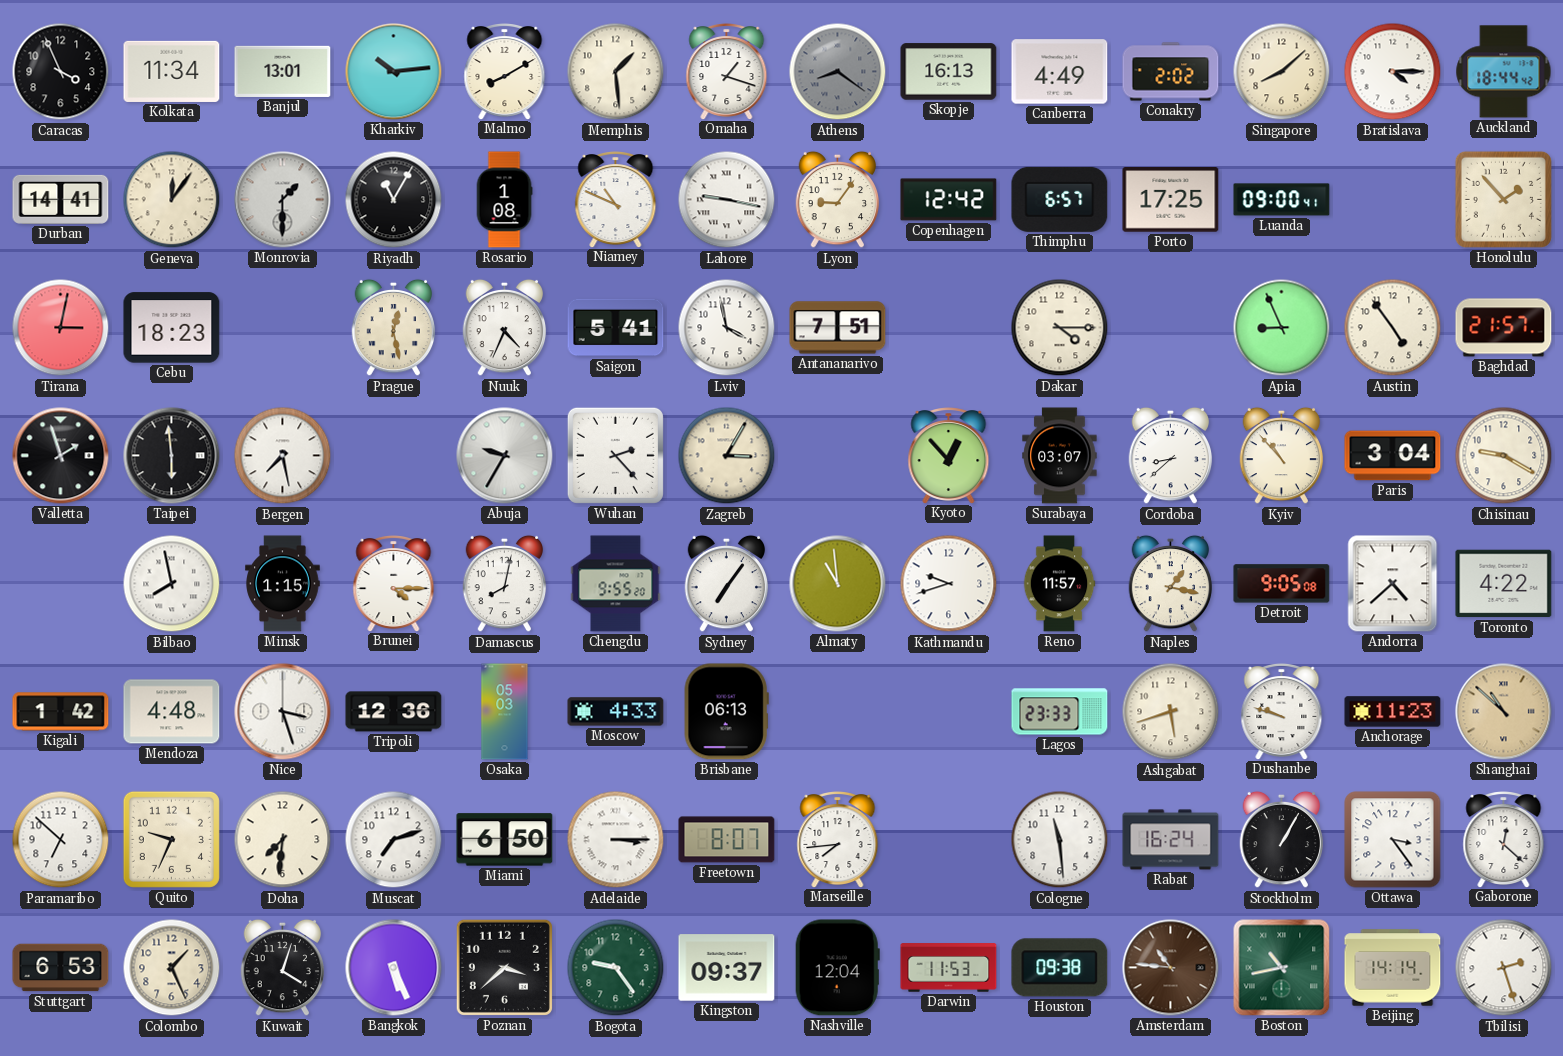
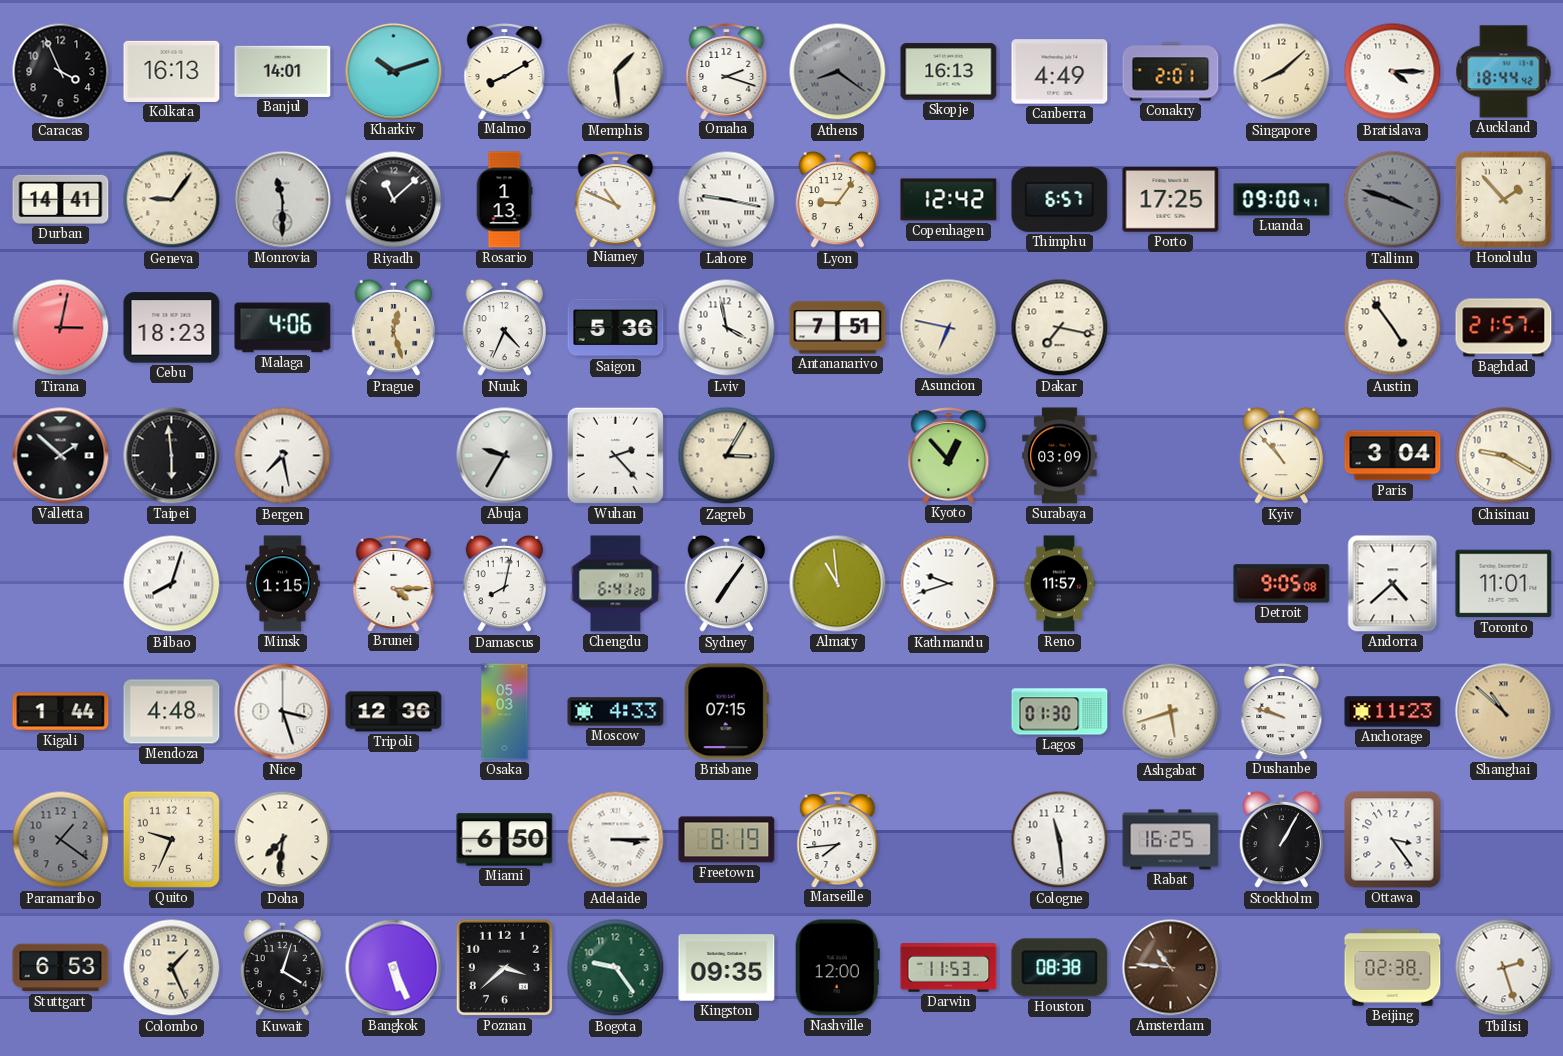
Kolkata: 11:34 -> 16:13 (172, 71)
Banjul: 13:01 -> 14:01 (283, 71)
Kharkiv: 10:14 -> 10:12 (394, 72)
Omaha: 1:18 -> 2:18 (727, 72)
Conakry: 2:02 -> 2:01 (1171, 72)
Geneva: 12:06 -> 9:06 (172, 200)
Monrovia: 1:30 -> 11:30 (283, 200)
Riyadh: 11:05 -> 11:08 (394, 200)
Rosario: 1:08 -> 1:13 (504, 200)
Tallinn: none -> 3:48 (1393, 200)
Malaga: none -> 4:06 (283, 328)
Prague: 12:28 -> 12:27 (394, 328)
Saigon: 5:41 -> 5:36 (616, 328)
Asuncion: none -> 6:47 (949, 328)
Dakar: 4:15 -> 7:17 (1060, 328)
Apia: 8:56 -> none (1282, 328)
Valletta: 1:57 -> 1:52 (61, 456)
Surabaya: 03:07 -> 03:09 (1060, 456)
Cordoba: 8:38 -> none (1171, 456)
Bilbao: 7:58 -> 8:03 (172, 584)
Chengdu: 9:55 -> 6:41 (616, 584)
Naples: 1:17 -> none (1171, 584)
Toronto: 4:22 -> 11:01 (1504, 584)
Kigali: 1:42 -> 1:44 (61, 712)
Brisbane: 06:13 -> 07:15 (726, 712)
Lagos: 23:33 -> 01:30 (1060, 712)
Paramaribo: 6:52 -> 1:21 (61, 840)
Paramaribo dial: white -> grey (61, 840)
Muscat: 7:12 -> none (394, 840)
Freetown: 8:07 -> 8:19 (727, 840)
Rabat: 16:24 -> 16:25 (1171, 840)
Gaborone: 12:22 -> none (1504, 840)
Kingston: 09:37 -> 09:35 (727, 968)
Nashville: 12:04 -> 12:00 (837, 968)
Houston: 09:38 -> 08:38 (1060, 968)
Boston: 10:43 -> none (1282, 968)
Beijing: 14:14 -> 02:38 (1393, 968)
